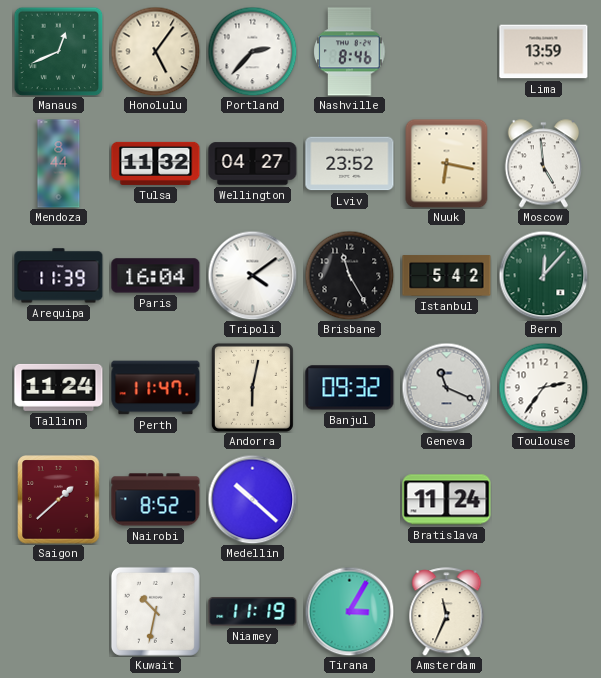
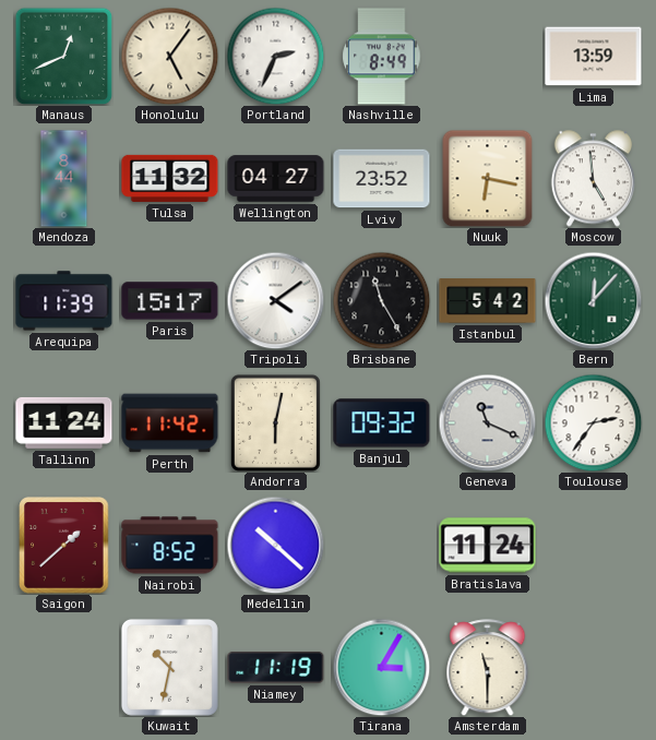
Portland: 2:37 -> 2:34 (275, 56)
Nashville: 8:46 -> 8:49 (382, 57)
Paris: 16:04 -> 15:17 (170, 301)
Perth: 11:47 -> 11:42 (170, 423)
Amsterdam: 11:34 -> 11:30 (488, 668)
